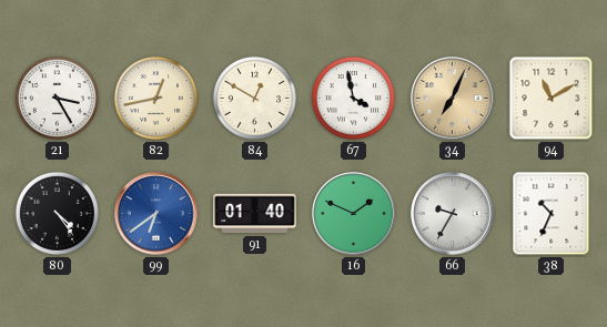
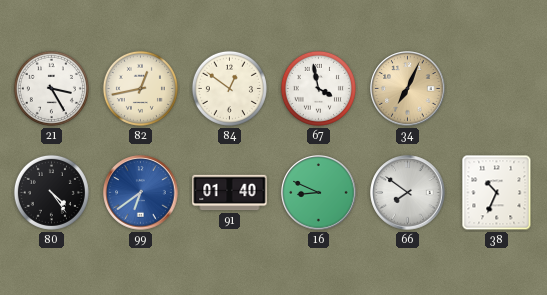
84: 12:50 -> 12:51 (229, 88)
94: 11:10 -> none (552, 99)
16: 1:49 -> 8:49 (319, 193)
66: 9:35 -> 7:51 (408, 193)
